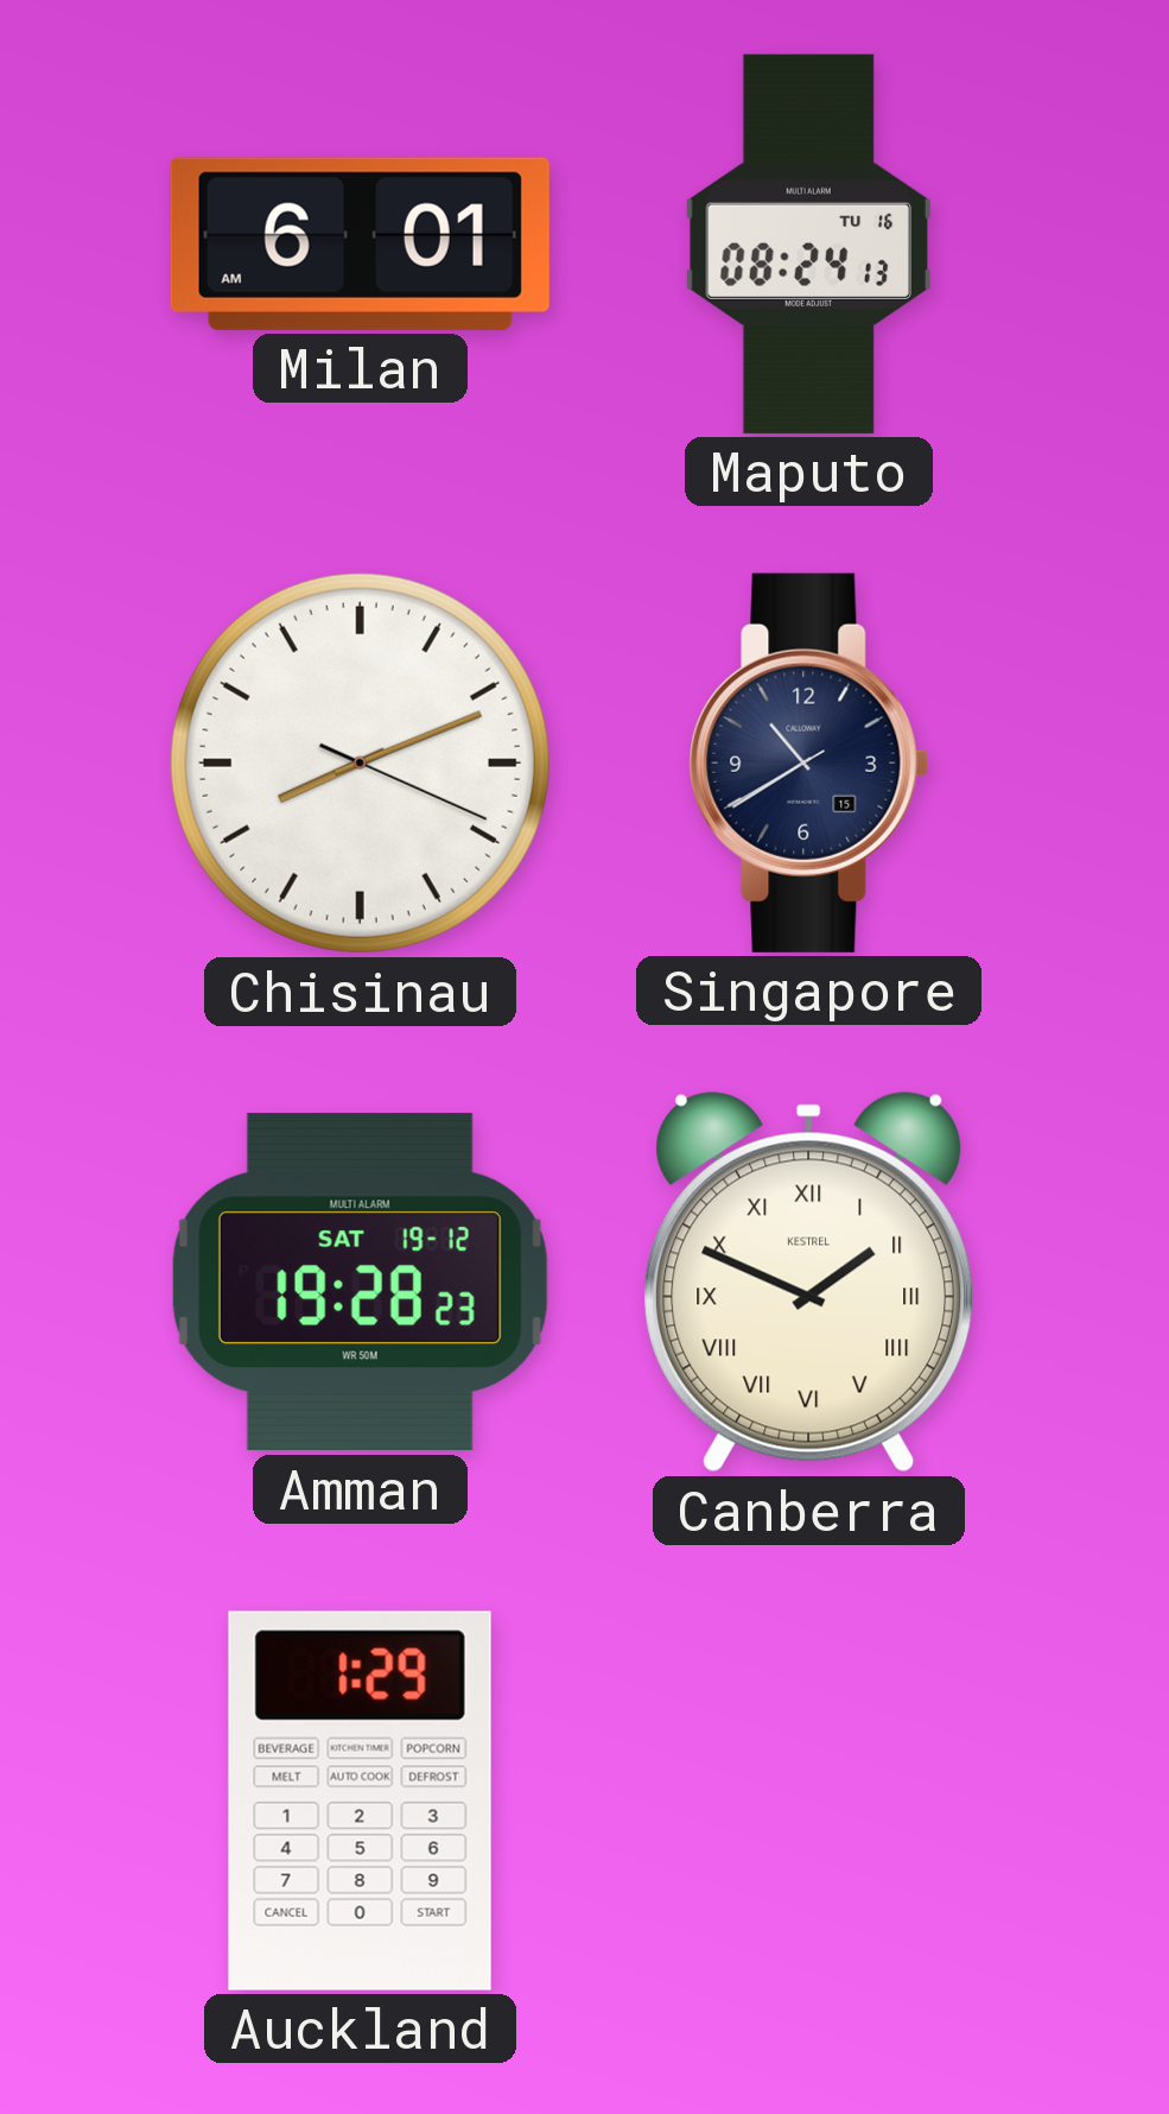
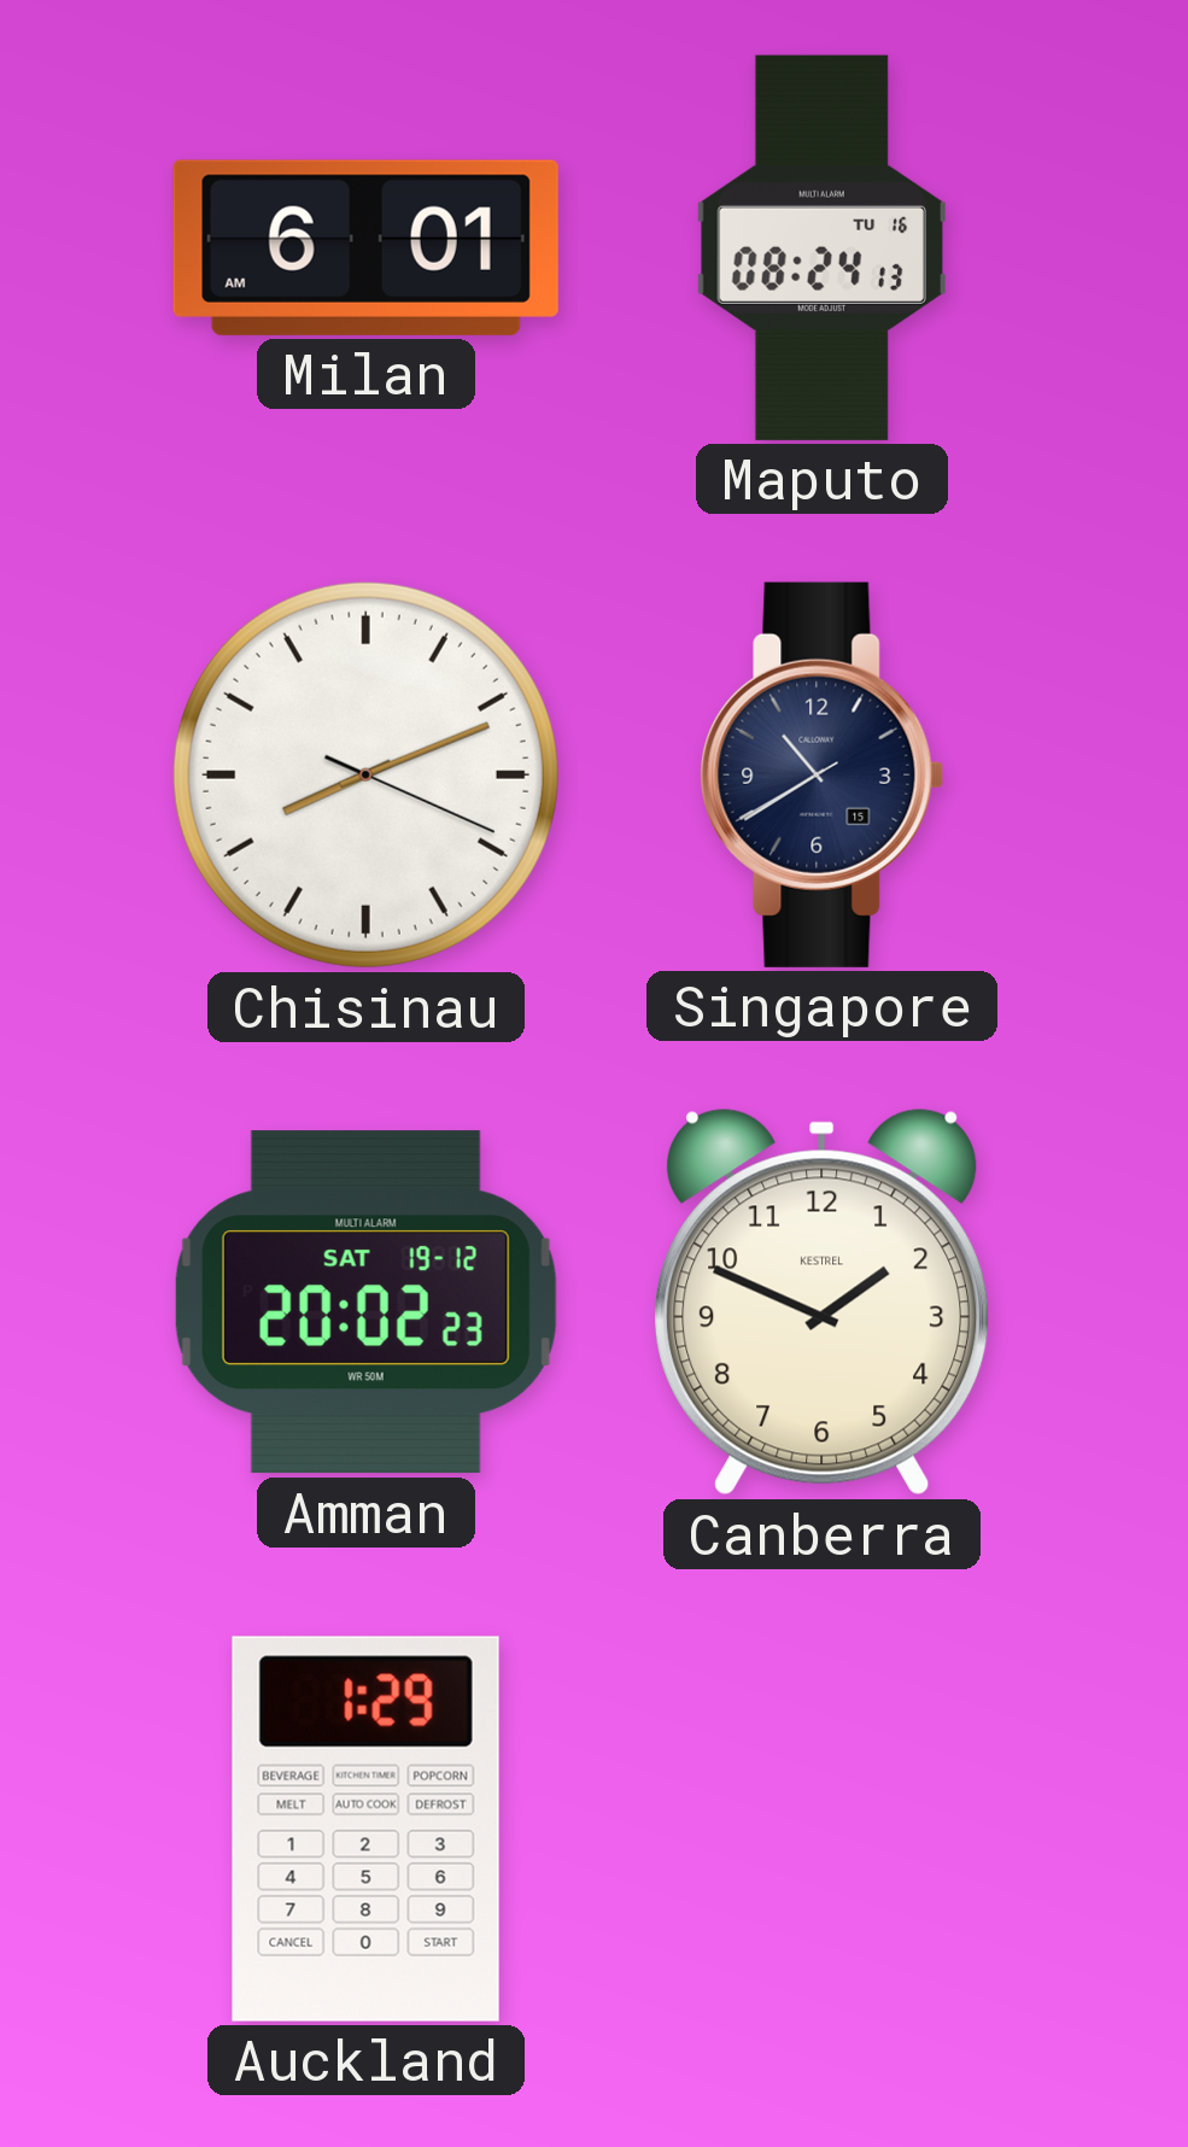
Amman: 19:28 -> 20:02 (365, 1303)
Canberra numerals: Roman -> Arabic (823, 1303)
